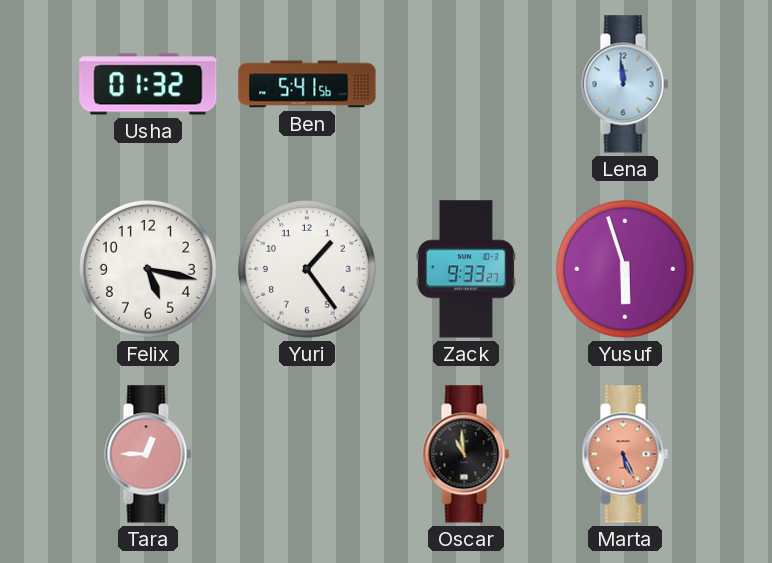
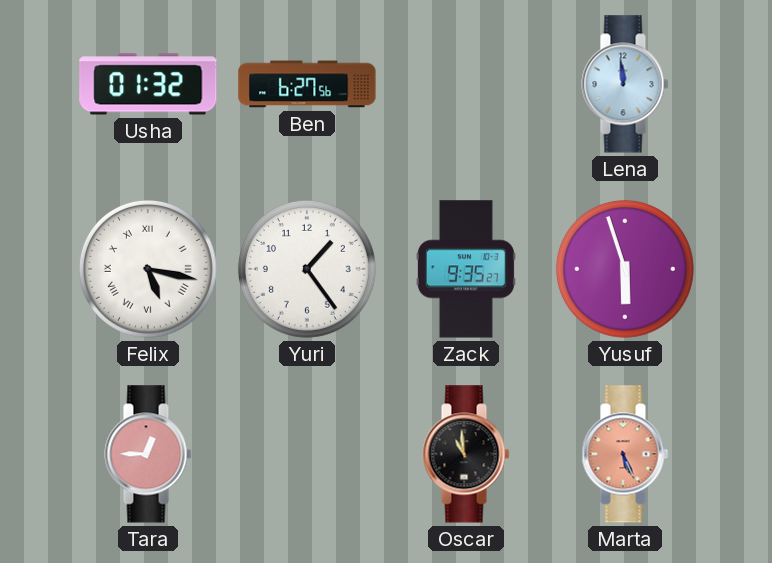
Ben: 5:41 -> 6:27 (307, 84)
Felix numerals: Arabic -> Roman (148, 269)
Zack: 9:33 -> 9:35 (466, 269)
